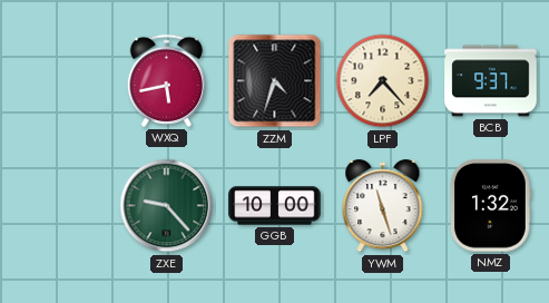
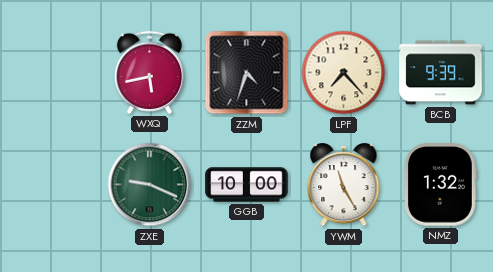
BCB: 9:37 -> 9:39 (441, 73)
ZXE: 9:23 -> 9:19 (150, 185)
YWM: 11:27 -> 11:25 (344, 185)
